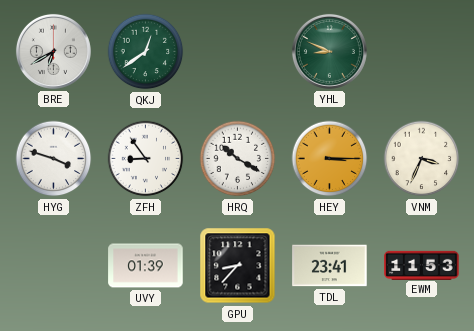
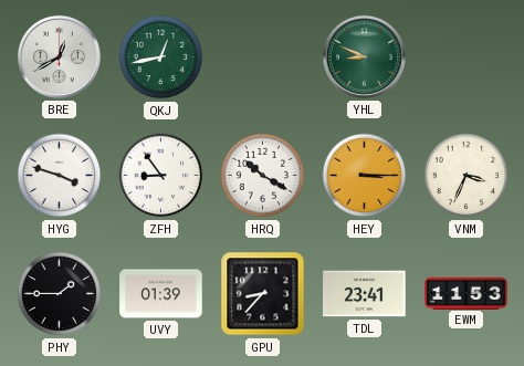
BRE: 6:40 -> 12:40 (59, 56)
QKJ: 12:39 -> 12:43 (161, 57)
PHY: none -> 1:45 (60, 294)
